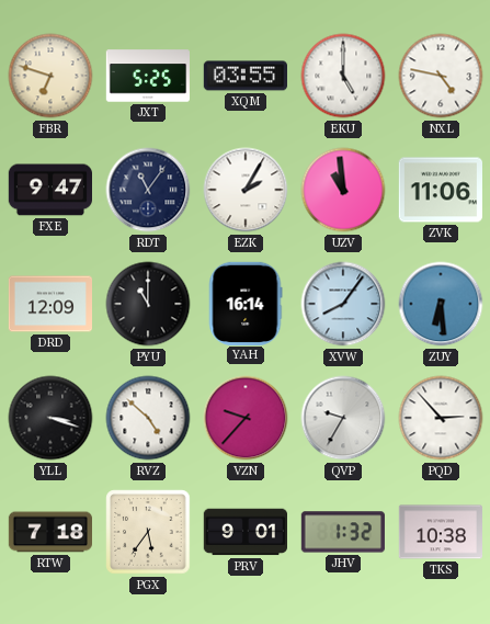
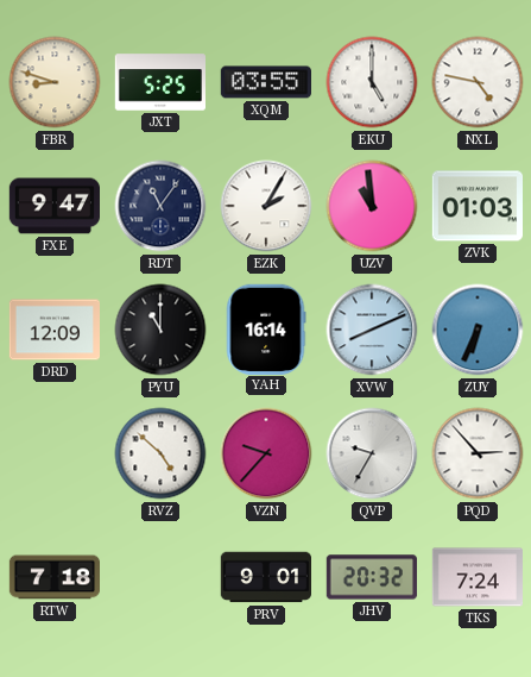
FBR: 6:48 -> 8:48 (55, 82)
ZVK: 11:06 -> 01:03 (476, 206)
XVW: 8:06 -> 8:11 (372, 330)
ZUY: 6:29 -> 6:34 (478, 330)
YLL: 3:18 -> none (50, 418)
PGX: 5:36 -> none (148, 532)
JHV: 1:32 -> 20:32 (371, 577)
TKS: 10:38 -> 7:24 (476, 577)
